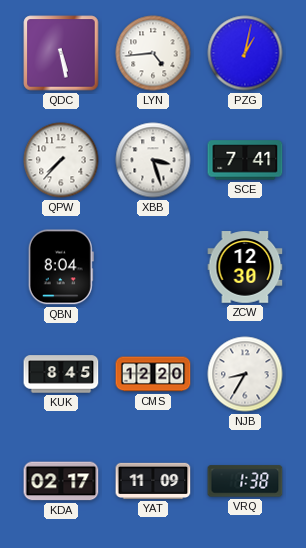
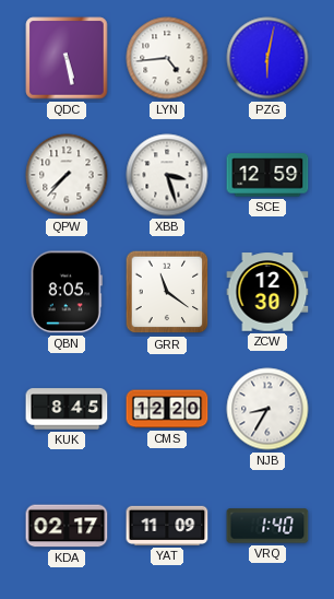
PZG: 1:02 -> 6:02 (267, 58)
SCE: 7:41 -> 12:59 (267, 175)
QBN: 8:04 -> 8:05 (67, 292)
GRR: none -> 11:21 (167, 292)
VRQ: 1:38 -> 1:40 (267, 526)
